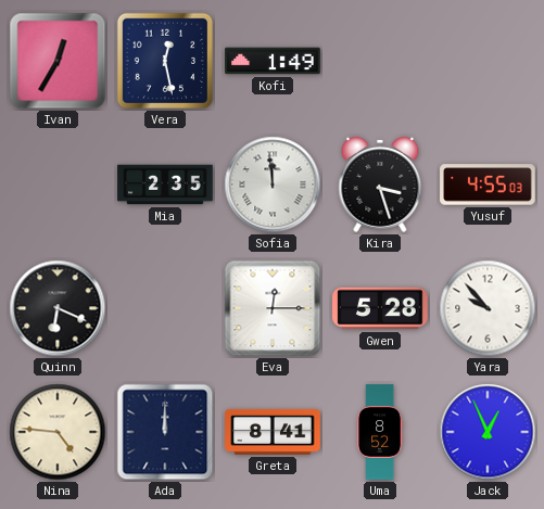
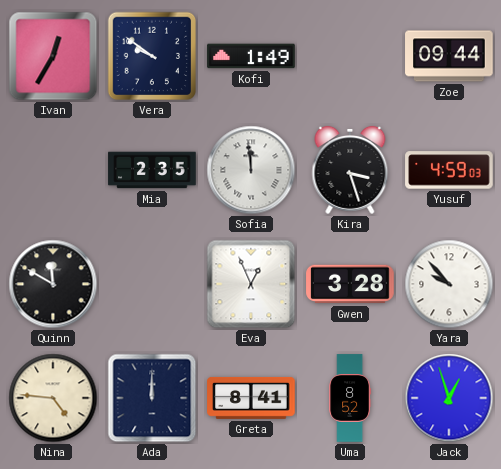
Vera: 12:28 -> 9:51 (152, 56)
Zoe: none -> 09:44 (449, 56)
Yusuf: 4:55 -> 4:59 (449, 170)
Quinn: 6:19 -> 11:50 (53, 284)
Eva: 12:15 -> 12:56 (251, 284)
Gwen: 5:28 -> 3:28 (350, 284)
Jack: 12:56 -> 12:57 (449, 398)
